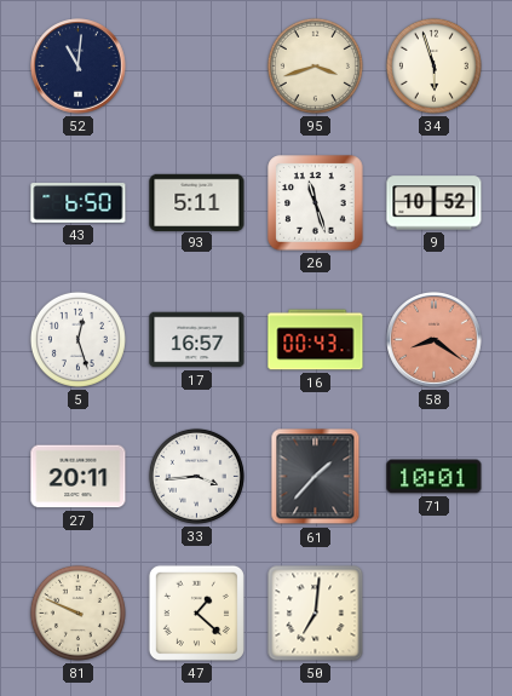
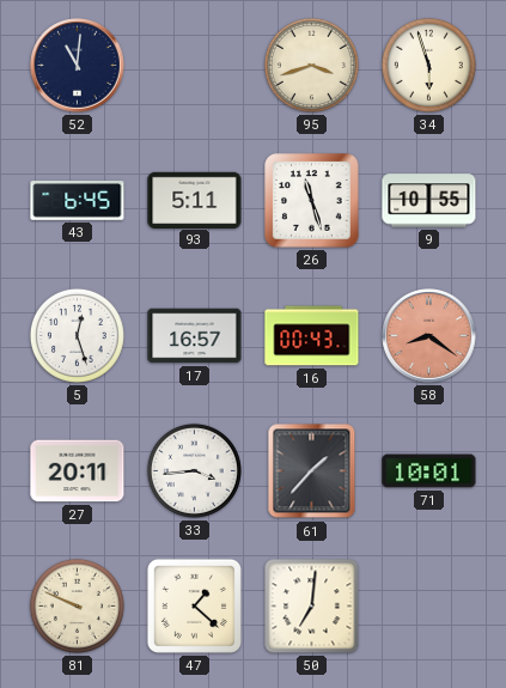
43: 6:50 -> 6:45 (78, 201)
9: 10:52 -> 10:55 (429, 201)
